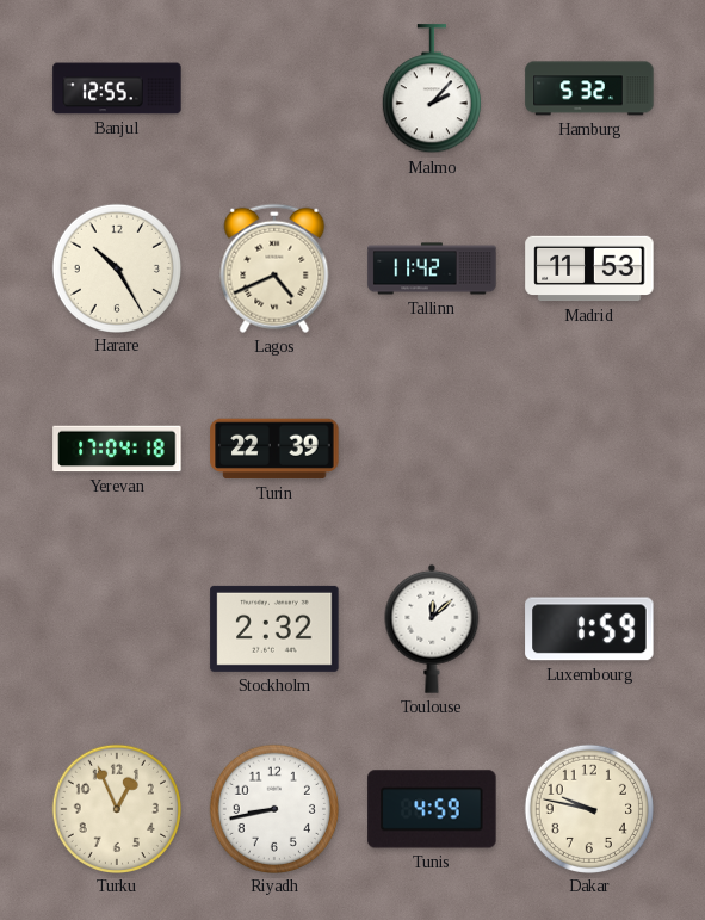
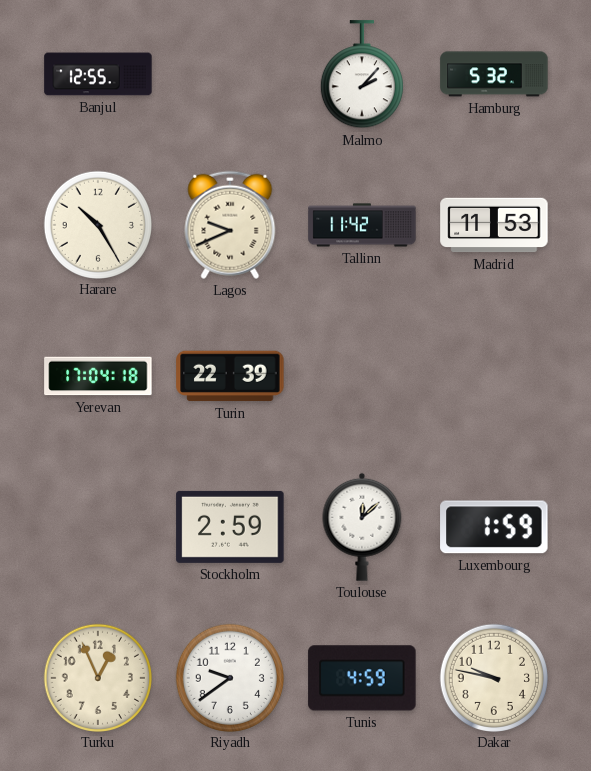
Lagos: 4:41 -> 9:41 (230, 225)
Stockholm: 2:32 -> 2:59 (230, 527)
Riyadh: 8:43 -> 9:39 (229, 677)
